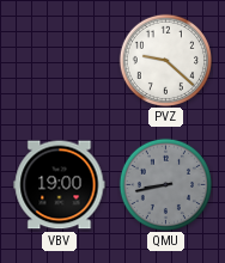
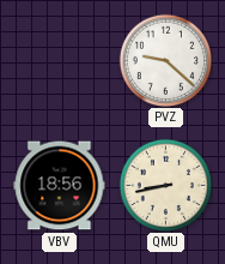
VBV: 19:00 -> 18:56 (60, 186)
QMU dial: grey -> cream (165, 185)
